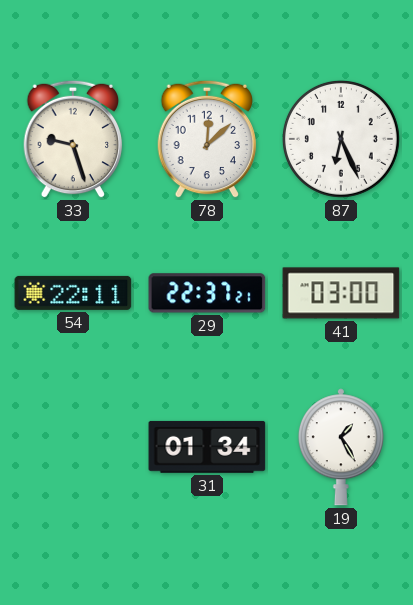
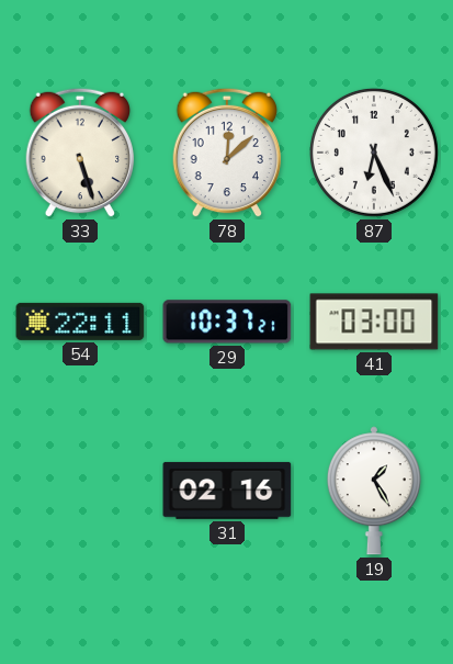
33: 9:27 -> 5:27 (80, 153)
29: 22:37 -> 10:37 (227, 322)
31: 01:34 -> 02:16 (227, 491)
